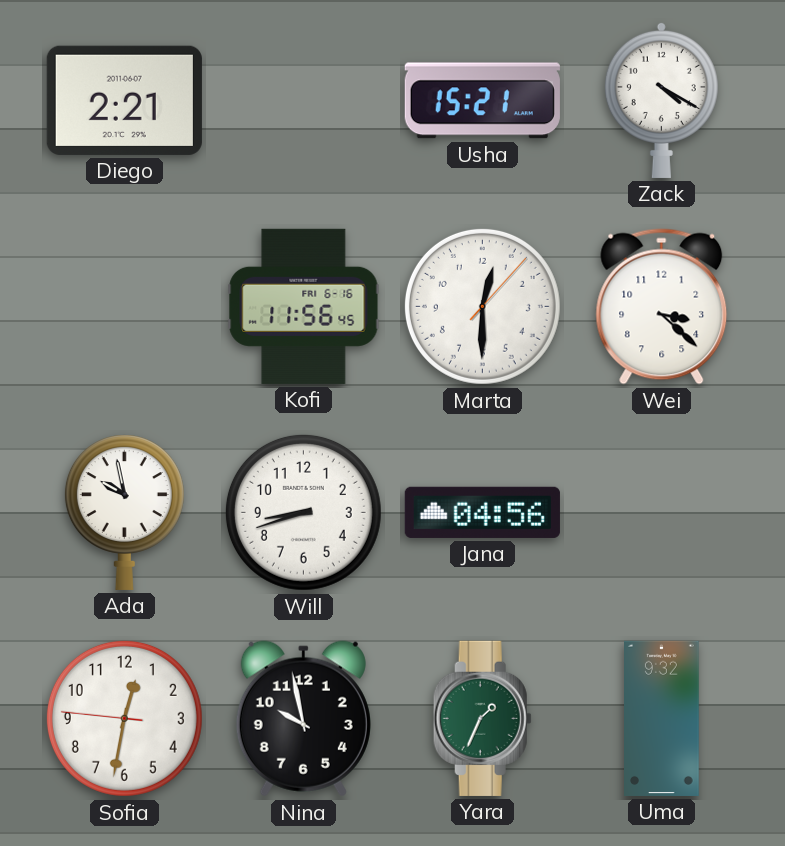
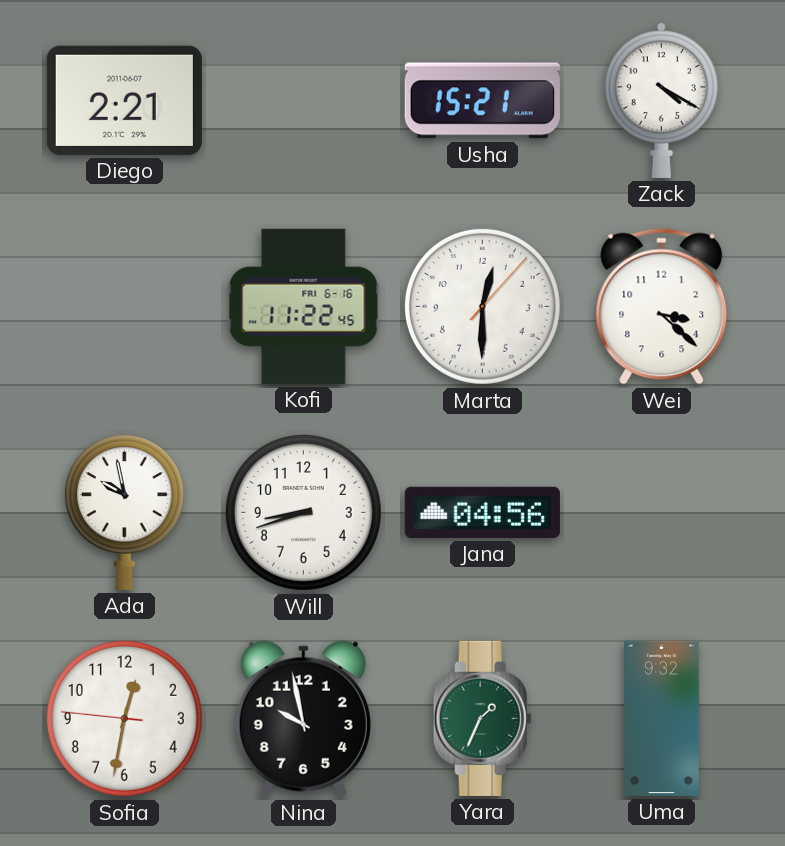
Kofi: 11:56 -> 11:22 (304, 306)
